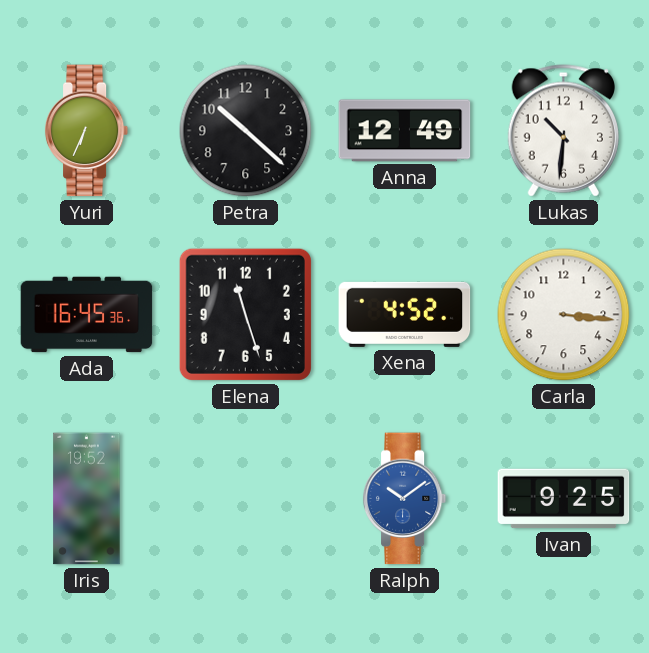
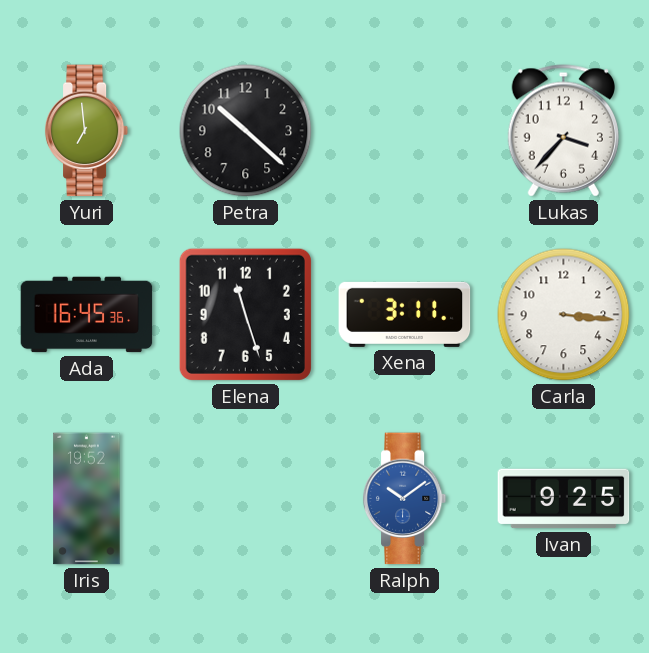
Yuri: 6:34 -> 6:59 (87, 131)
Anna: 12:49 -> none (405, 131)
Lukas: 10:31 -> 3:37 (563, 131)
Xena: 4:52 -> 3:11 (405, 314)
